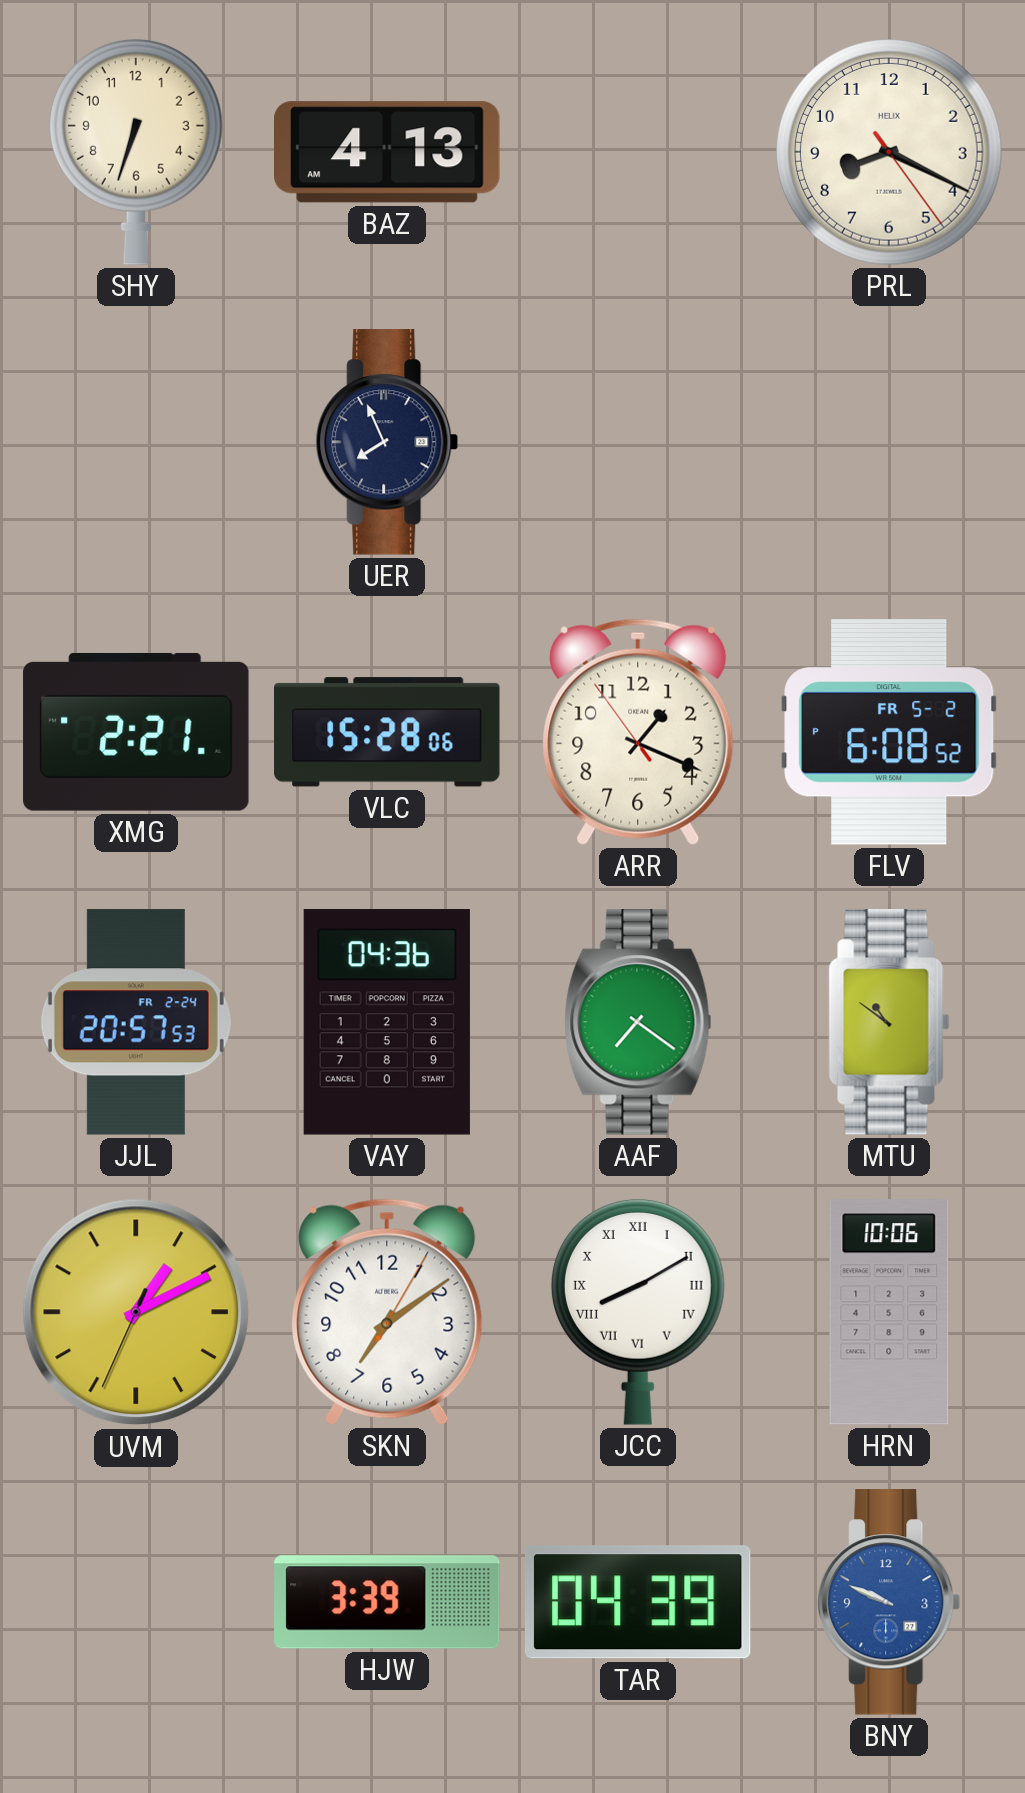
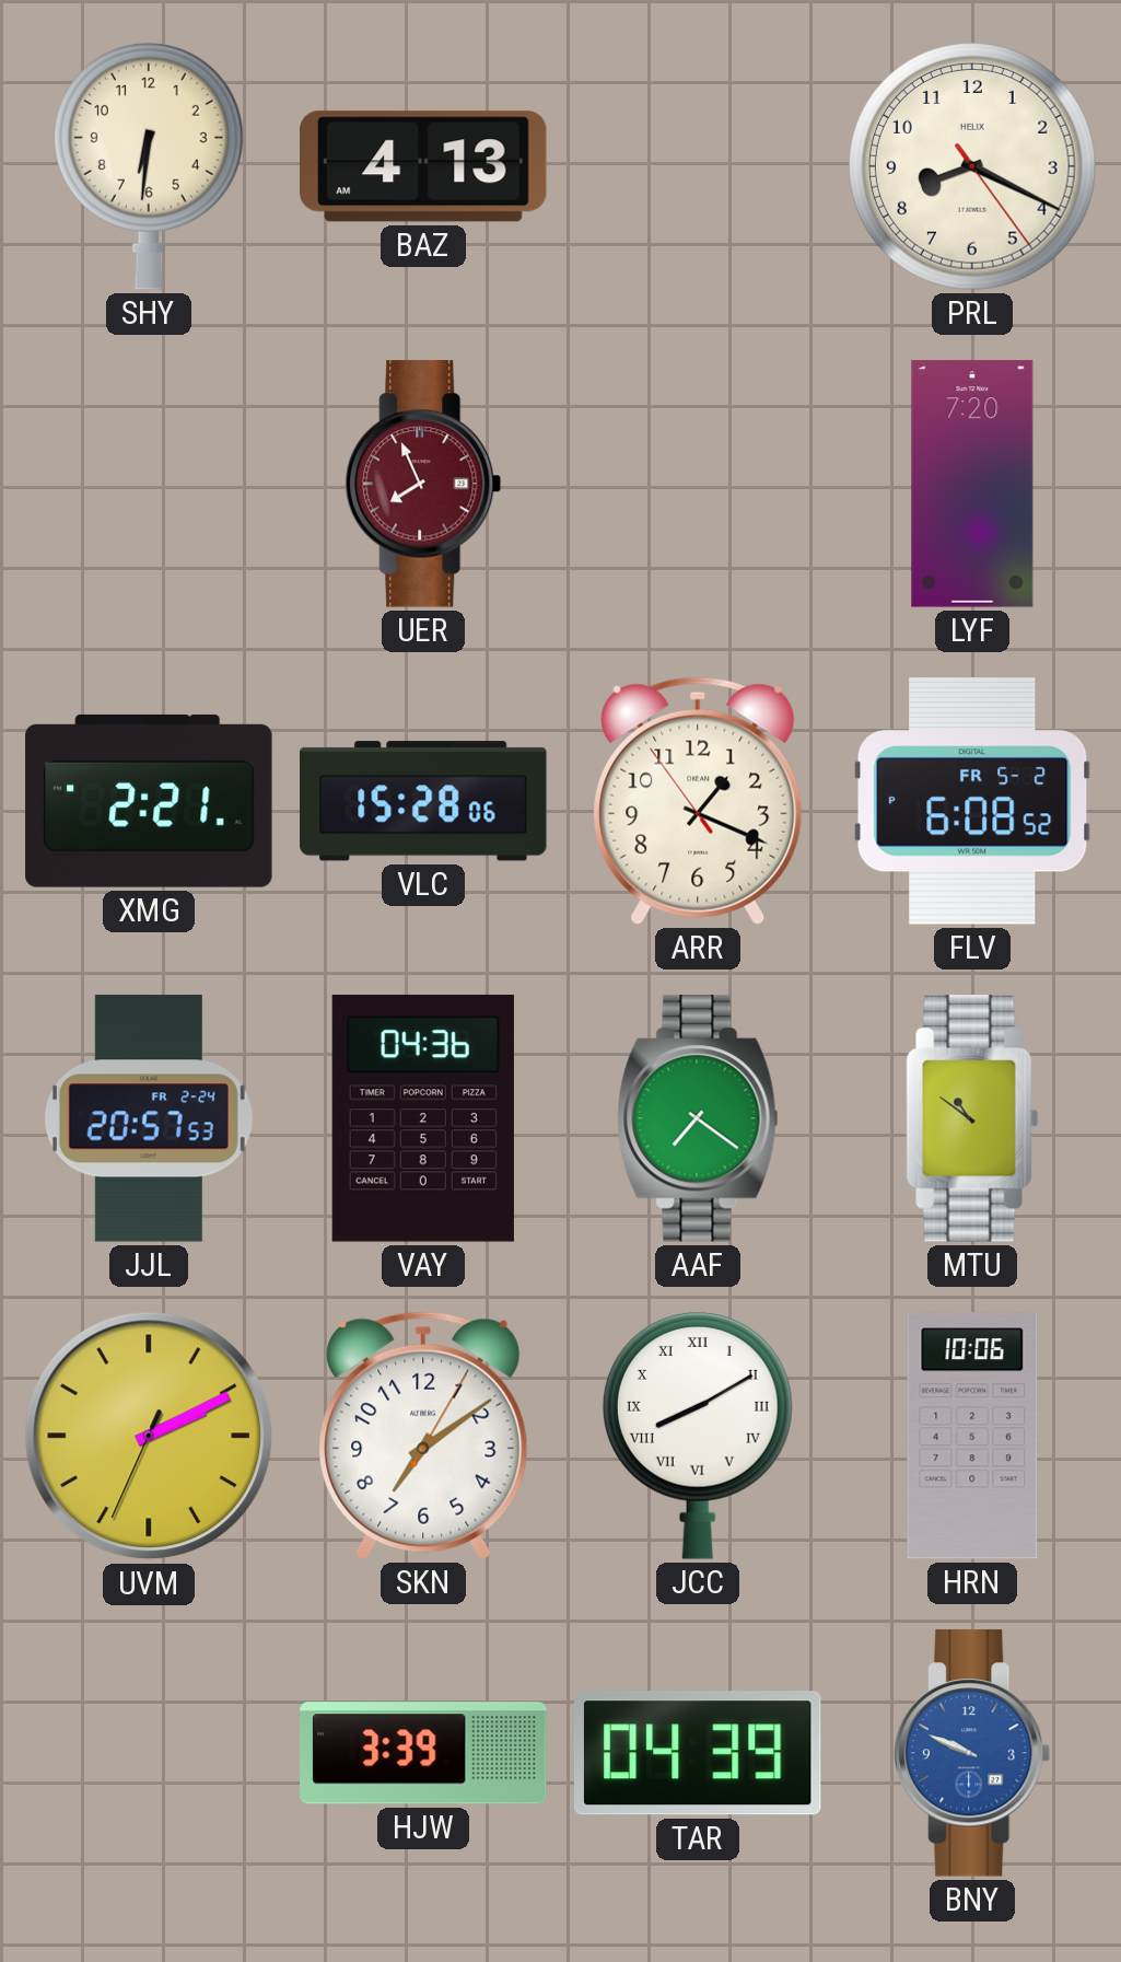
SHY: 6:33 -> 6:31 (149, 166)
UER dial: navy -> burgundy (423, 484)
LYF: none -> 7:20 (972, 484)
UVM: 1:10 -> 2:10 (149, 1436)
